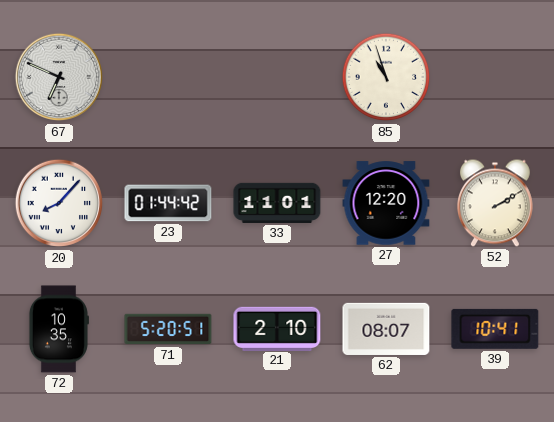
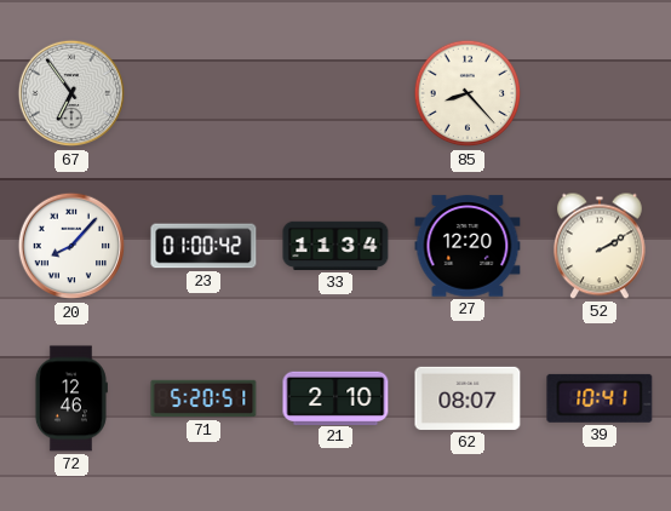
67: 6:49 -> 6:54 (71, 93)
85: 10:57 -> 8:23 (468, 93)
23: 01:44 -> 01:00 (203, 246)
33: 11:01 -> 11:34 (335, 246)
72: 10:35 -> 12:46 (70, 398)
